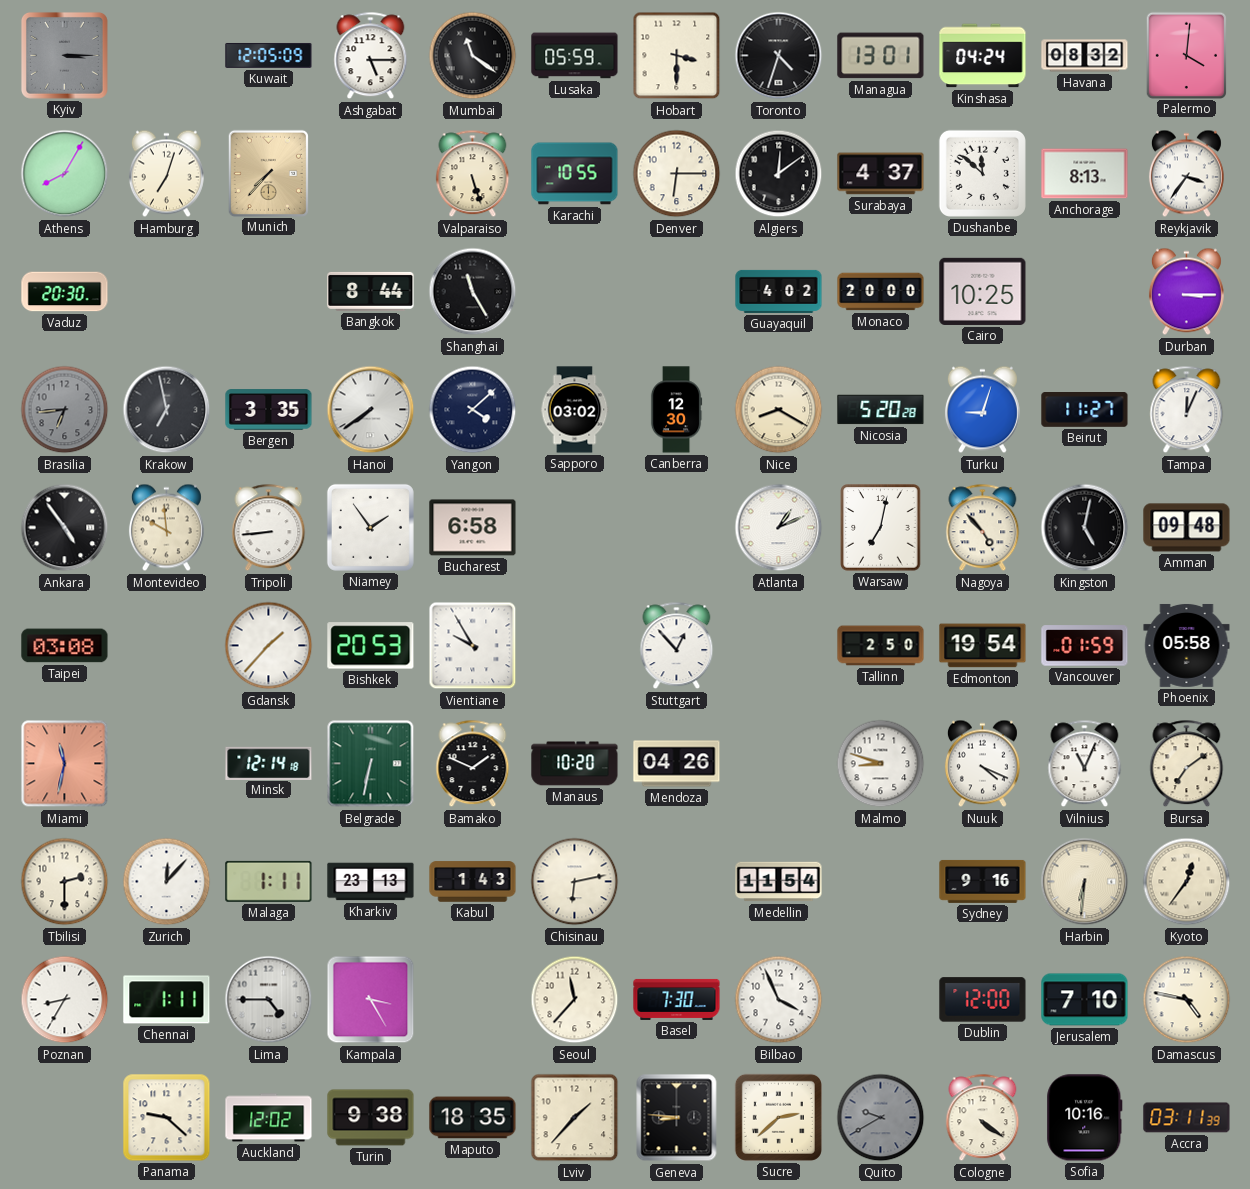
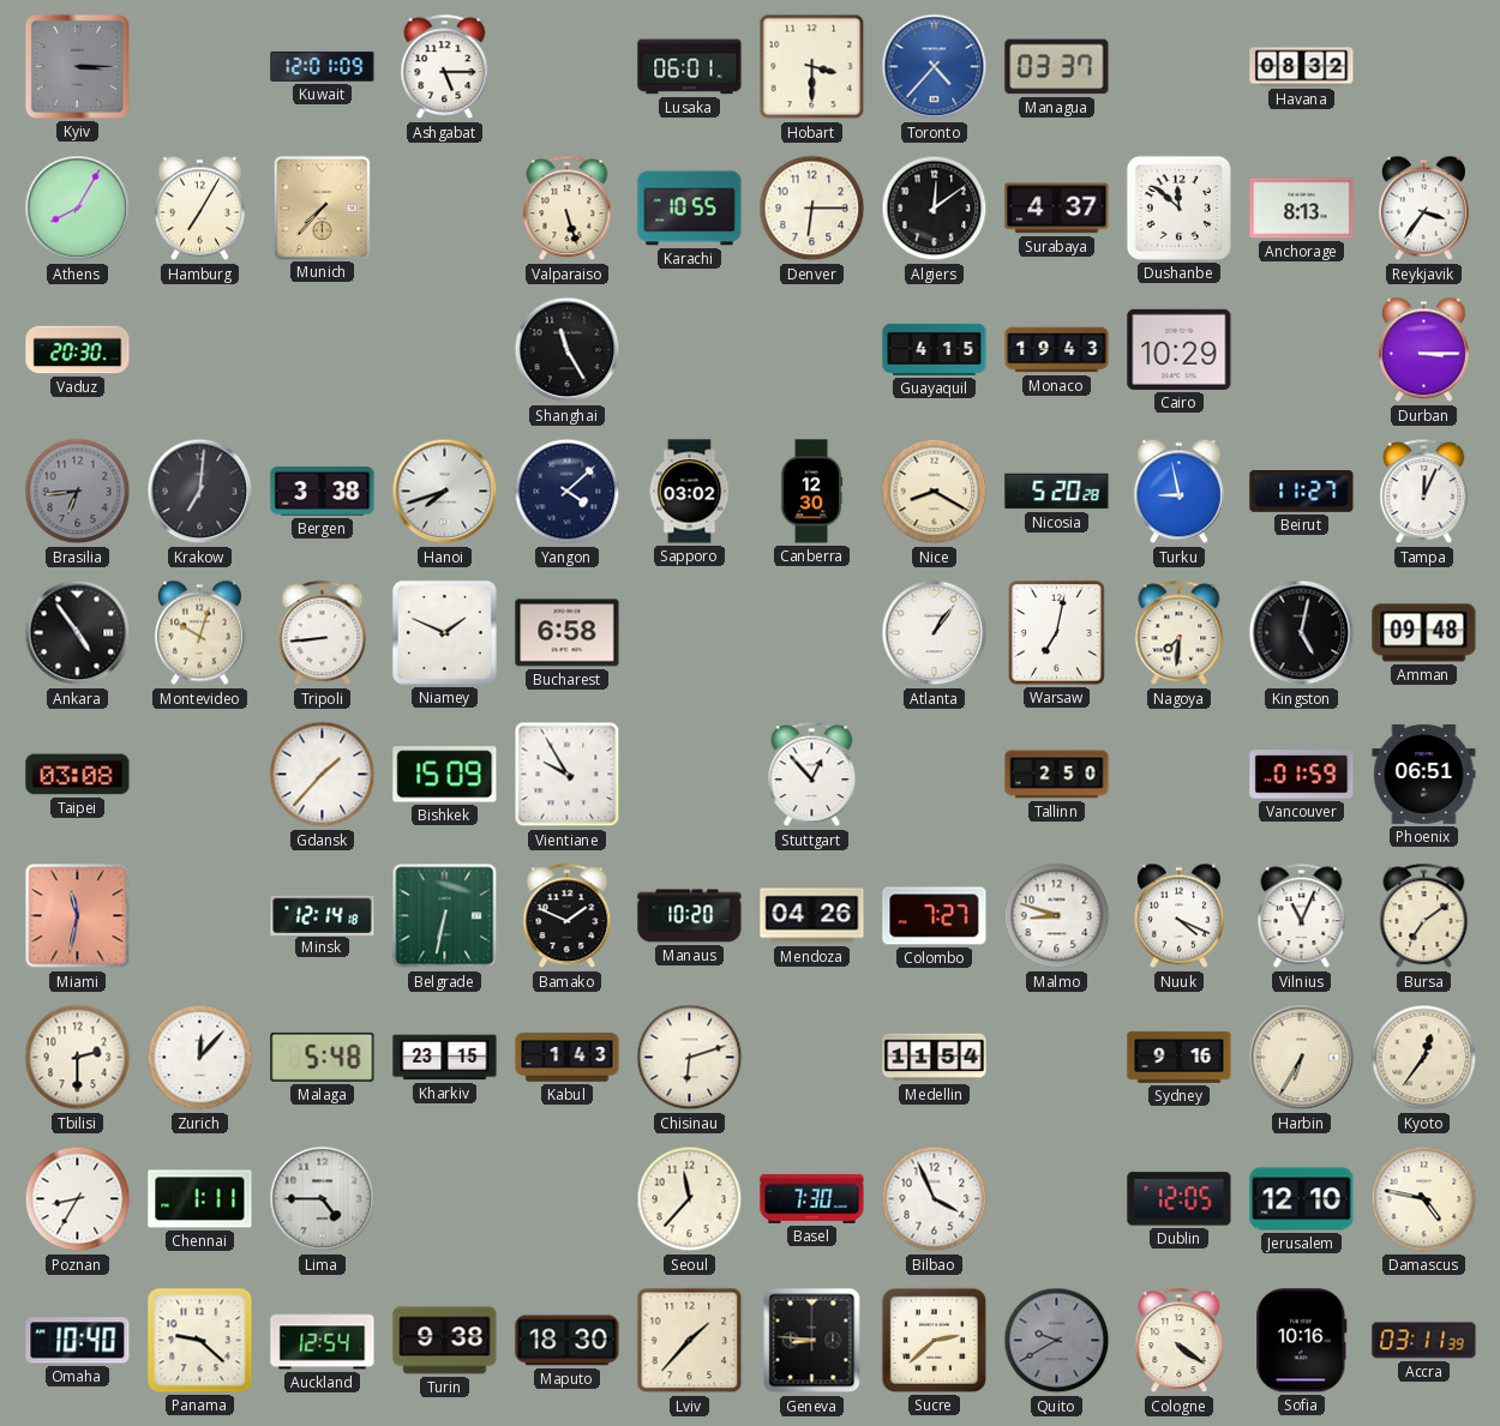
Kuwait: 12:05 -> 12:01 (323, 67)
Mumbai: 11:21 -> none (473, 56)
Lusaka: 05:59 -> 06:01 (690, 67)
Toronto: 4:33 -> 4:37 (935, 67)
Toronto dial: black -> blue (935, 67)
Managua: 13:01 -> 03:37 (1057, 67)
Kinshasa: 04:24 -> none (983, 56)
Palermo: 4:01 -> none (1186, 55)
Hamburg: 7:03 -> 7:05 (199, 209)
Bangkok: 8:44 -> none (371, 291)
Guayaquil: 4:02 -> 4:15 (935, 349)
Monaco: 20:00 -> 19:43 (1057, 350)
Cairo: 10:25 -> 10:29 (1180, 349)
Krakow: 6:58 -> 7:01 (200, 492)
Bergen: 3:35 -> 3:38 (323, 492)
Hanoi: 7:39 -> 7:42 (445, 492)
Turku: 9:03 -> 8:58 (1178, 492)
Montevideo: 9:59 -> 10:03 (199, 633)
Niamey: 1:54 -> 1:49 (444, 632)
Atlanta: 1:11 -> 1:06 (935, 633)
Nagoya: 4:53 -> 7:31 (1180, 633)
Bishkek: 20:53 -> 15:09 (445, 775)
Edmonton: 19:54 -> none (983, 646)
Phoenix: 05:58 -> 06:51 (1424, 774)
Colombo: none -> 7:27 (935, 916)
Malaga: 1:11 -> 5:48 (323, 1057)
Kharkiv: 23:13 -> 23:15 (445, 1058)
Chisinau: 6:13 -> 6:12 (690, 1058)
Harbin: 6:31 -> 6:35 (1302, 1058)
Kampala: 3:25 -> none (371, 1000)
Dublin: 12:00 -> 12:05 (1180, 1199)
Jerusalem: 7:10 -> 12:10 (1302, 1199)
Omaha: none -> 10:40 (78, 1341)
Auckland: 12:02 -> 12:54 (323, 1341)
Maputo: 18:35 -> 18:30 (568, 1341)
